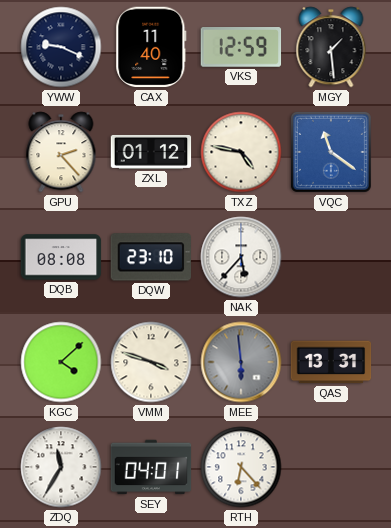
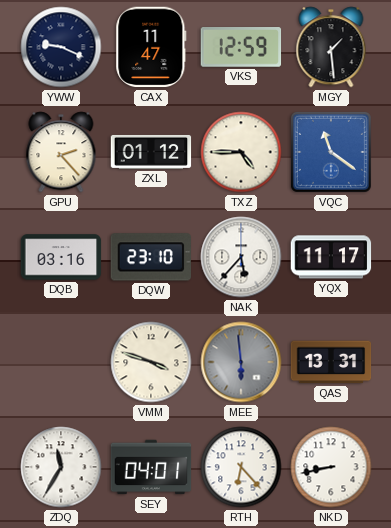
CAX: 11:40 -> 11:47 (151, 47)
TXZ: 4:47 -> 4:45 (241, 152)
DQB: 08:08 -> 03:16 (61, 257)
YQX: none -> 11:17 (331, 257)
KGC: 4:08 -> none (61, 362)
NKD: none -> 8:43 (331, 467)
